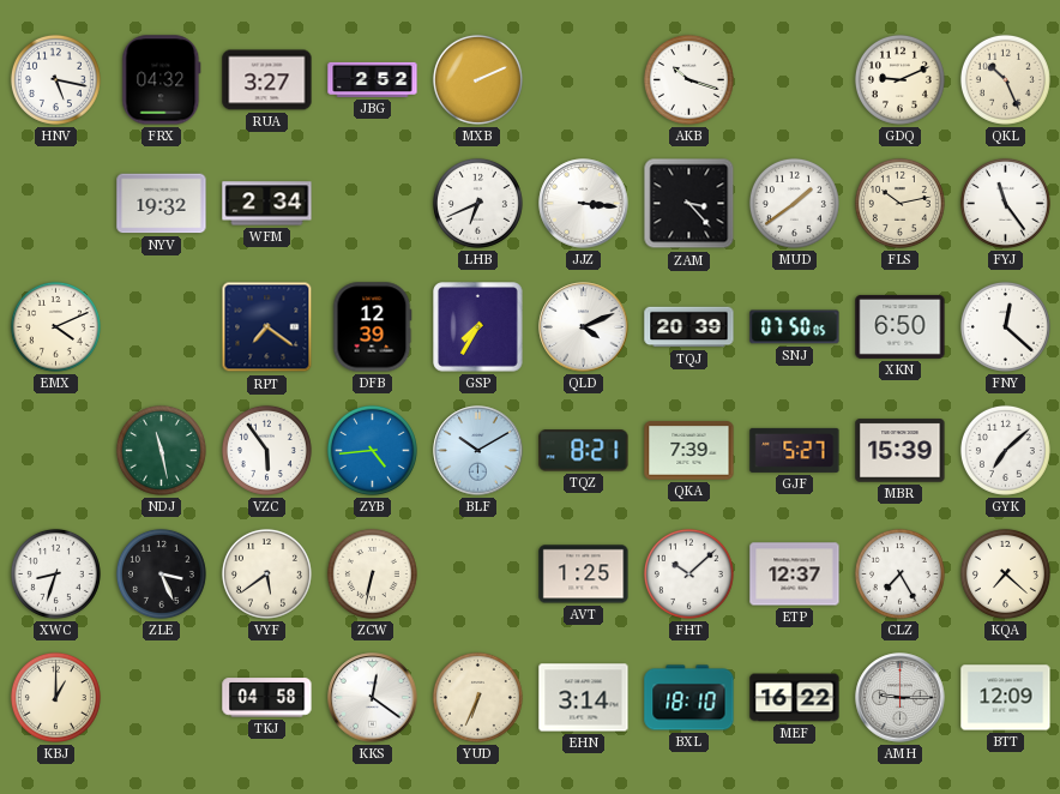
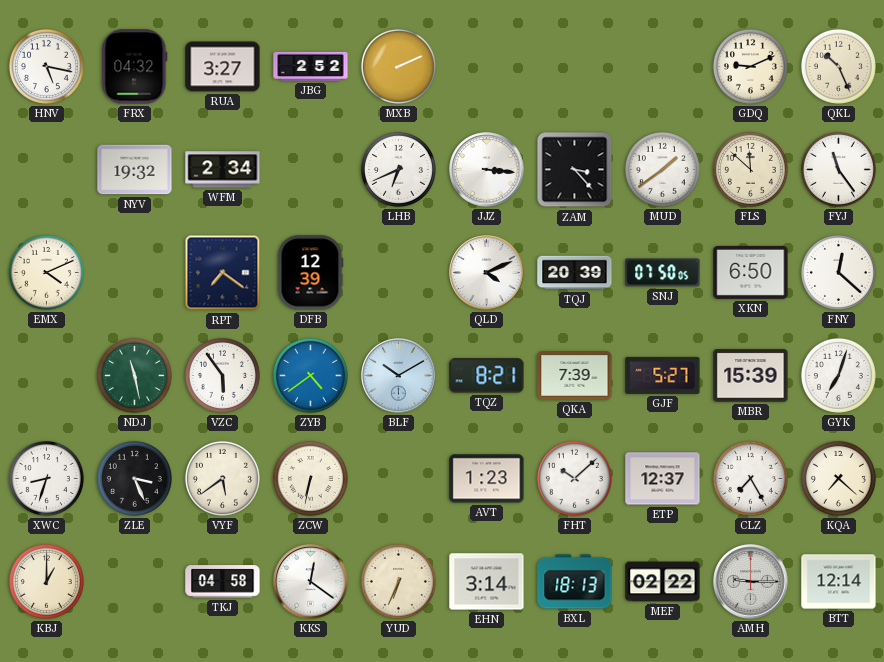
AKB: 10:18 -> none (688, 79)
FLS: 10:13 -> 11:52 (750, 169)
GSP: 7:35 -> none (478, 327)
ZYB: 4:44 -> 4:39 (310, 375)
GYK: 7:08 -> 7:03 (838, 375)
AVT: 1:25 -> 1:23 (487, 479)
BXL: 18:10 -> 18:13 (575, 582)
MEF: 16:22 -> 02:22 (663, 582)
BTT: 12:09 -> 12:14 (839, 582)
